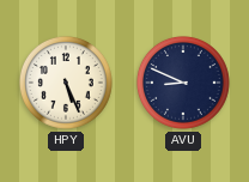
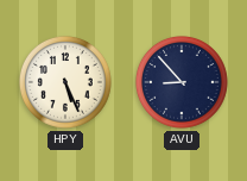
AVU: 8:49 -> 8:53 (182, 82)
